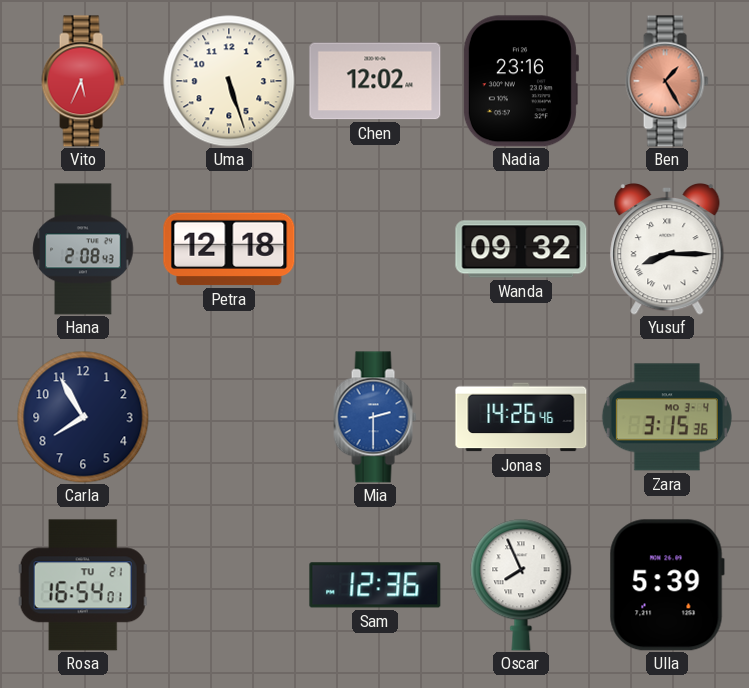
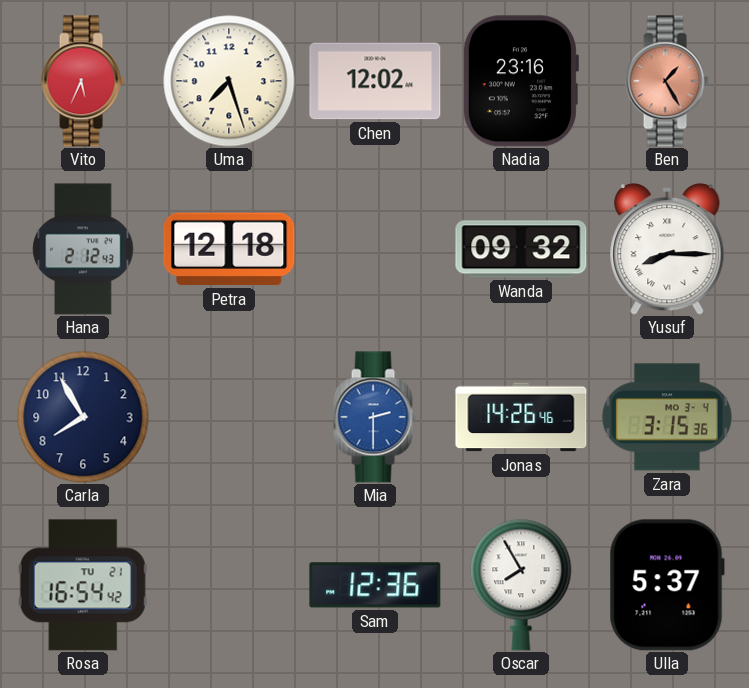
Uma: 5:27 -> 7:27 (229, 81)
Hana: 2:08 -> 2:12 (83, 249)
Rosa: 16:54:01 -> 16:54:42 (83, 585)
Oscar: 7:56 -> 7:55 (521, 585)
Ulla: 5:39 -> 5:37 (667, 585)
